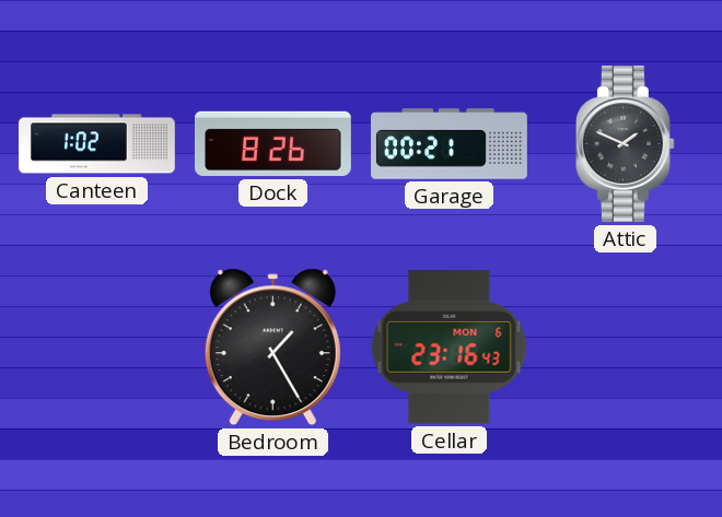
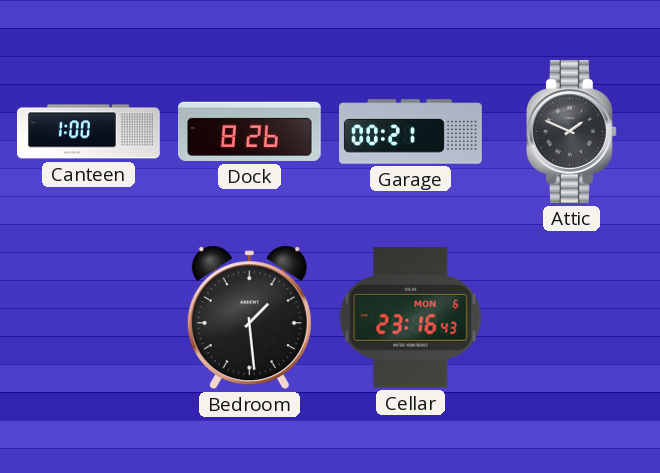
Canteen: 1:02 -> 1:00 (89, 132)
Bedroom: 1:25 -> 1:29 (249, 318)
